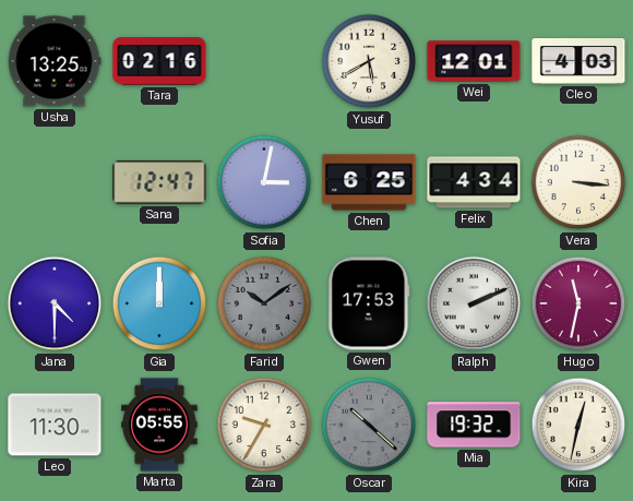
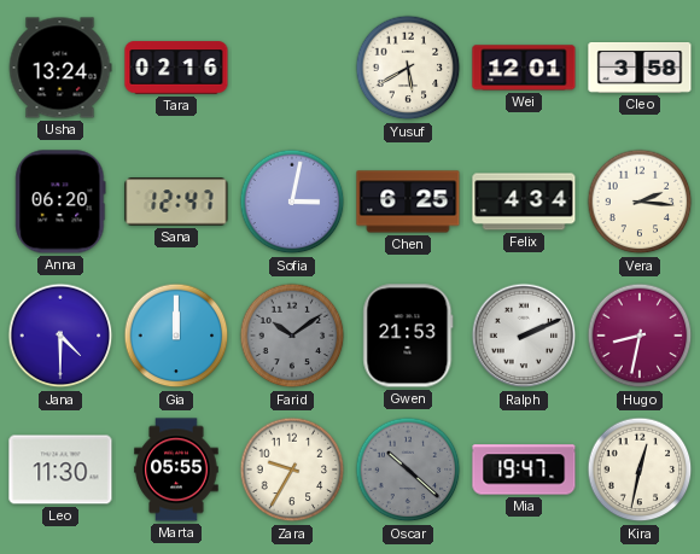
Usha: 13:25 -> 13:24 (60, 68)
Cleo: 4:03 -> 3:58 (640, 69)
Anna: none -> 06:20 (60, 202)
Vera: 3:16 -> 2:16 (640, 202)
Gwen: 17:53 -> 21:53 (408, 336)
Hugo: 11:32 -> 8:32 (640, 336)
Mia: 19:32 -> 19:47 (524, 470)
